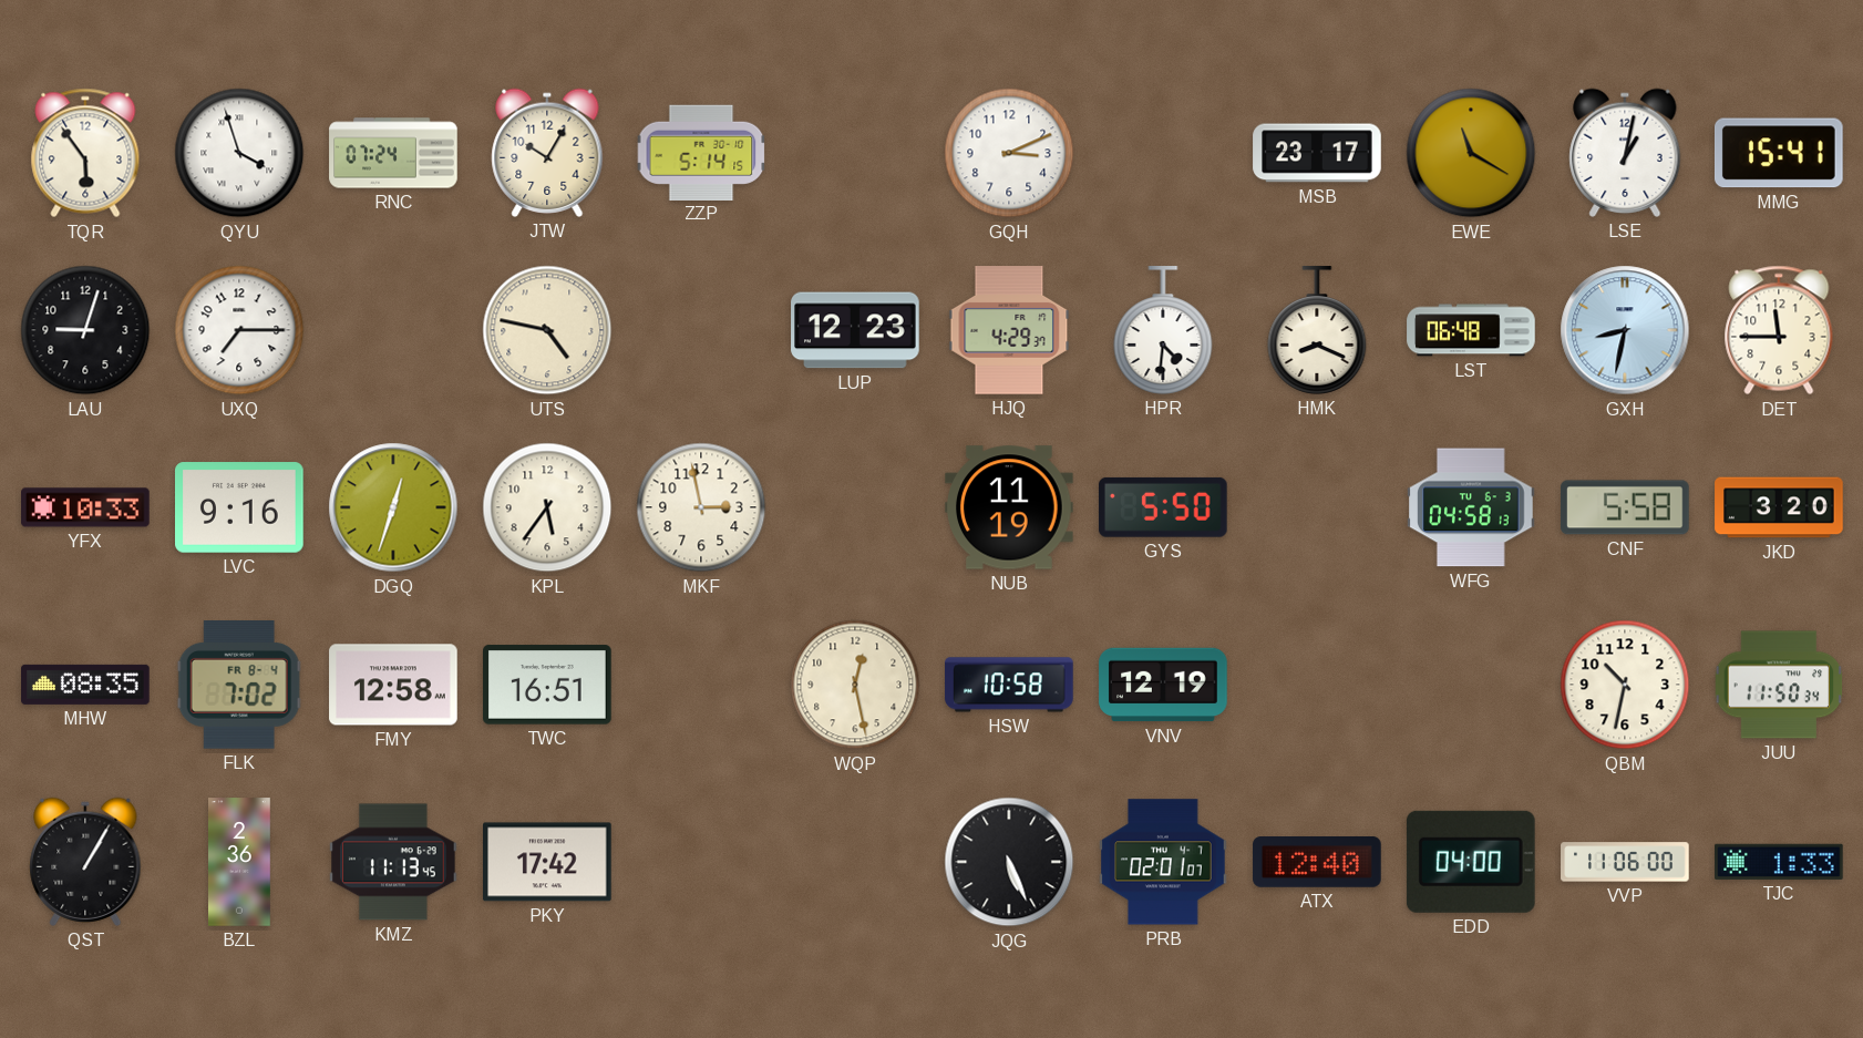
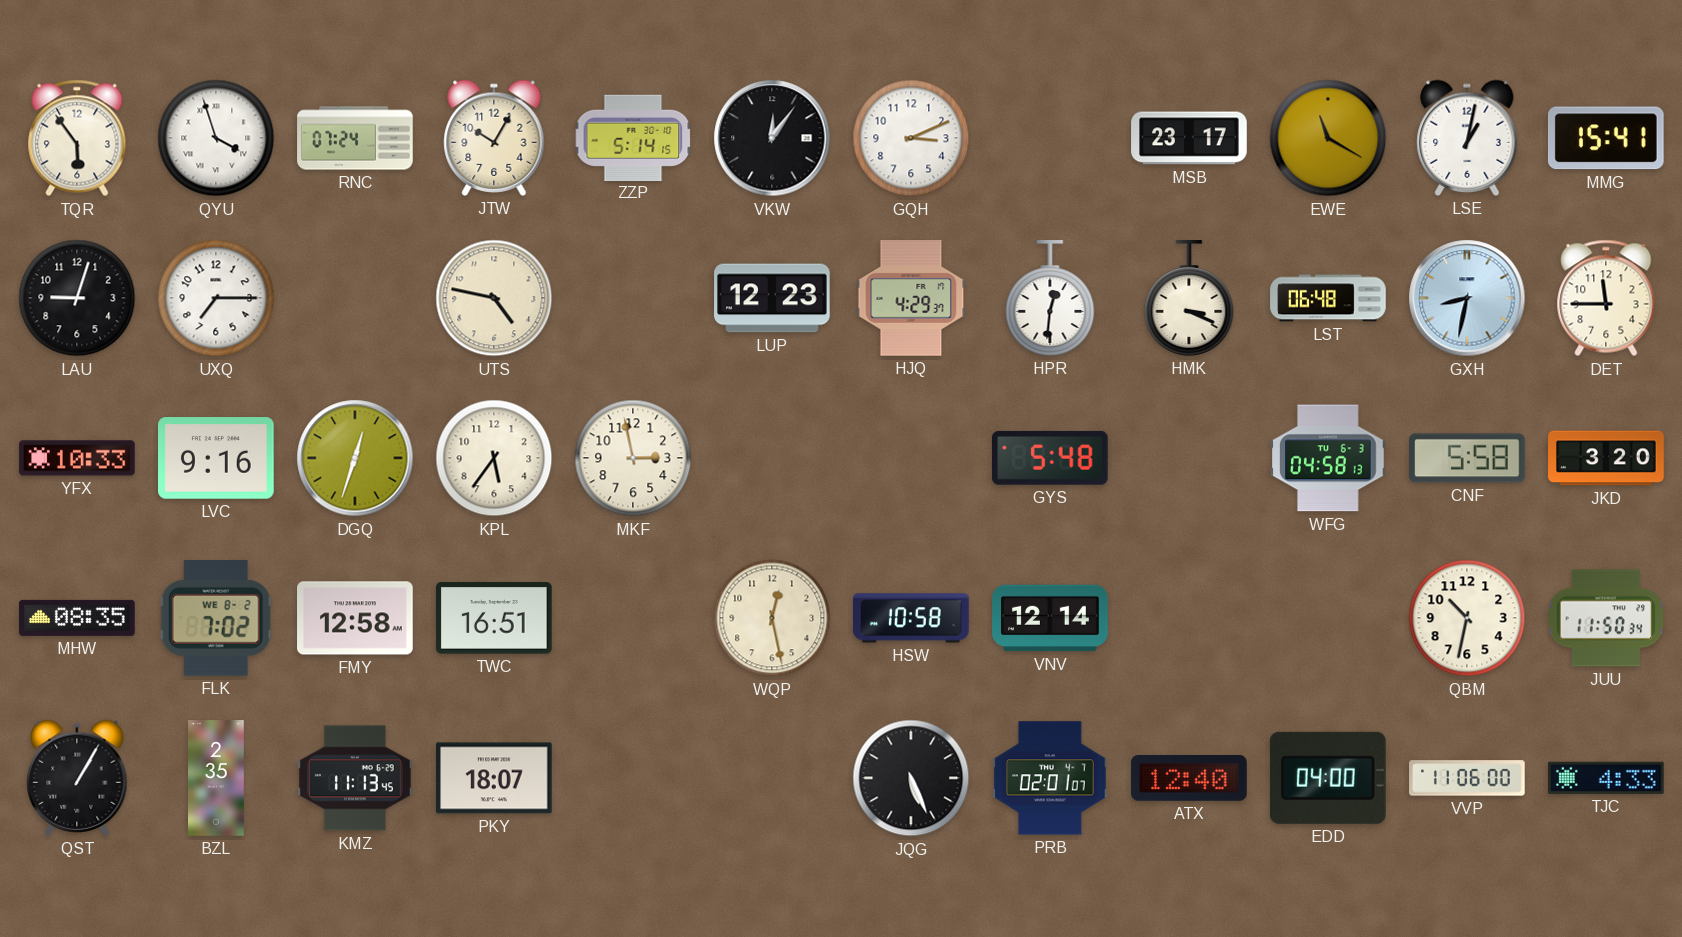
VKW: none -> 12:06 (772, 138)
HPR: 4:31 -> 12:31 (1050, 298)
HMK: 8:19 -> 3:19 (1189, 298)
NUB: 11:19 -> none (1009, 507)
GYS: 5:50 -> 5:48 (1050, 458)
FLK date: FR 8-4 -> WE 8-2 (216, 619)
VNV: 12:19 -> 12:14 (1050, 618)
BZL: 2:36 -> 2:35 (217, 778)
PKY: 17:42 -> 18:07 (495, 778)
TJC: 1:33 -> 4:33 (1607, 778)
